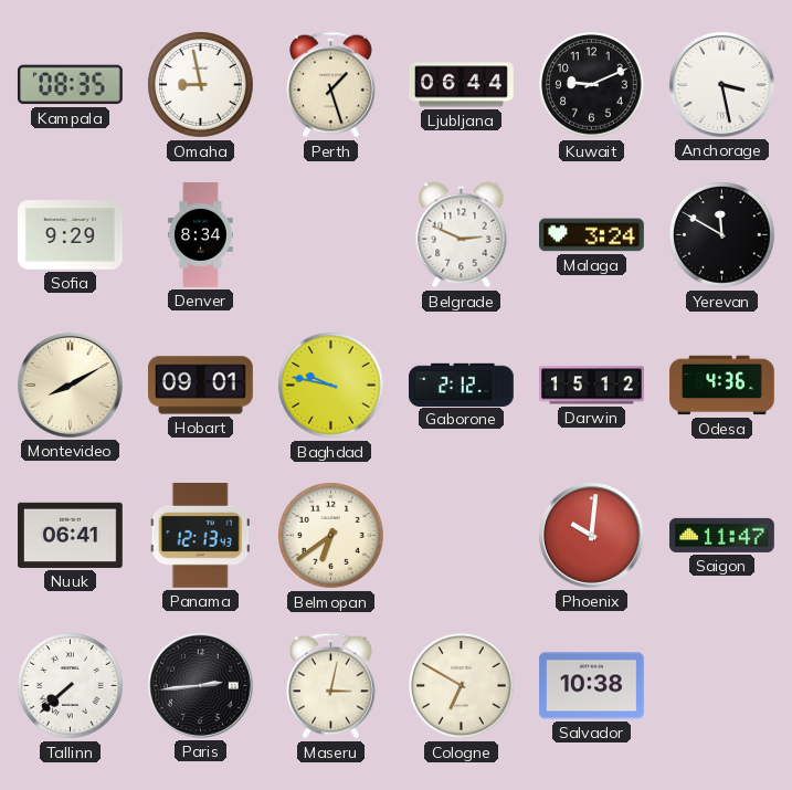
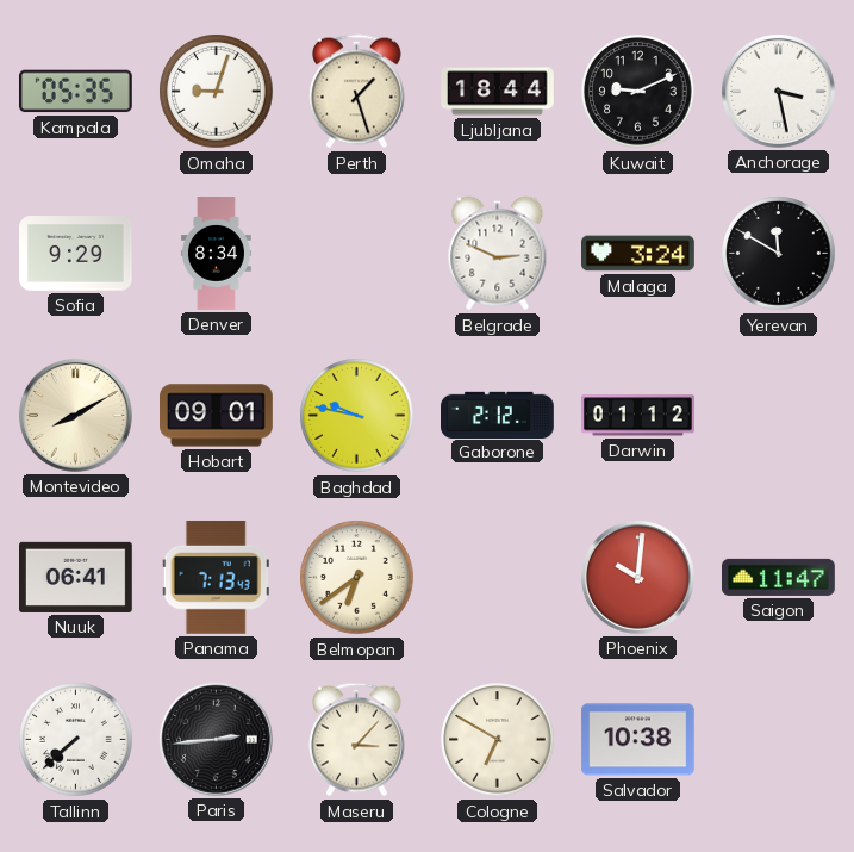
Kampala: 08:35 -> 05:35 (75, 92)
Omaha: 8:58 -> 9:03 (217, 92)
Ljubljana: 06:44 -> 18:44 (498, 92)
Darwin: 15:12 -> 01:12 (638, 416)
Odesa: 4:36 -> none (722, 386)
Panama: 12:13 -> 7:13 (216, 577)
Maseru: 3:02 -> 3:07 (356, 740)
